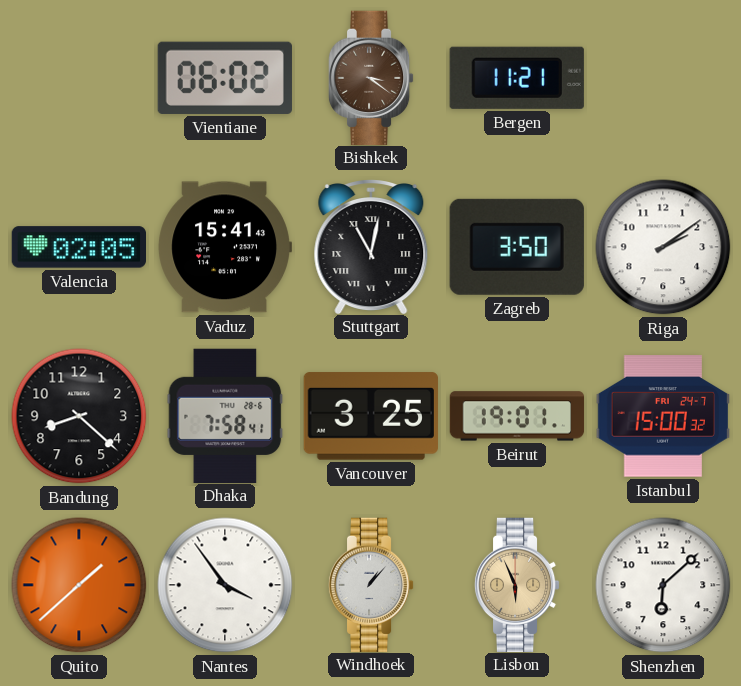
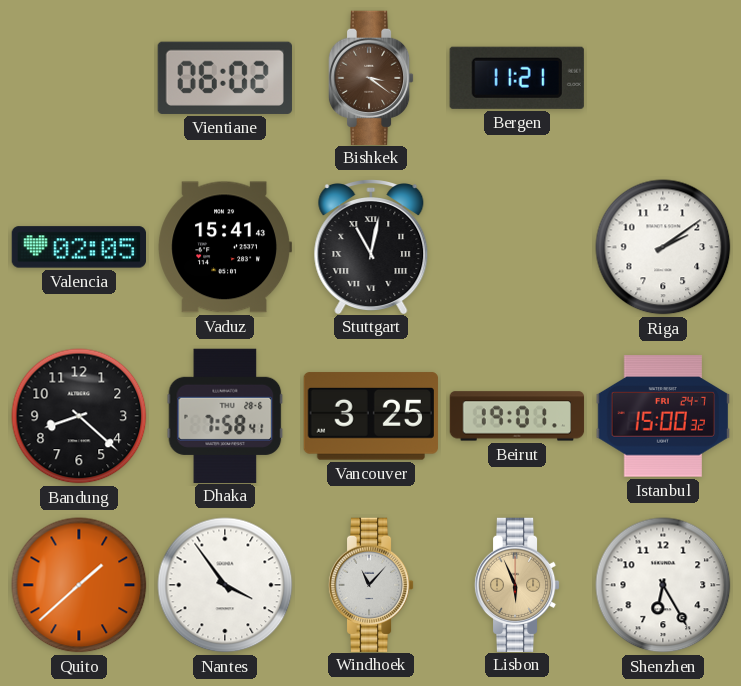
Zagreb: 3:50 -> none (517, 247)
Windhoek: 1:07 -> 11:07 (371, 584)
Shenzhen: 6:08 -> 6:25 (663, 585)
